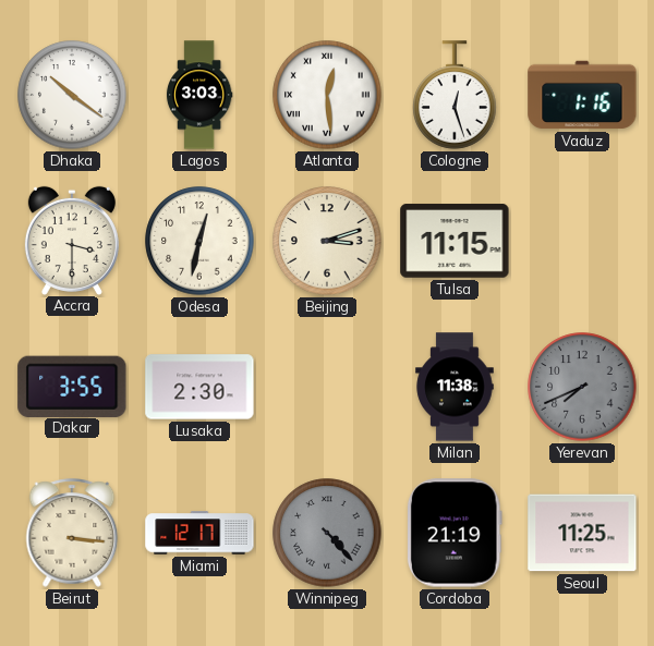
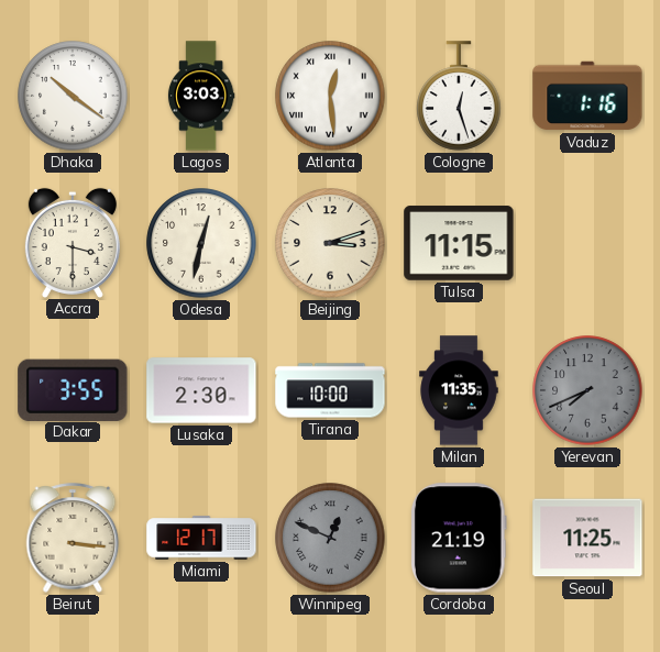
Tirana: none -> 10:00 (330, 390)
Milan: 11:38 -> 11:35 (459, 390)
Winnipeg: 4:23 -> 12:49 (330, 538)
